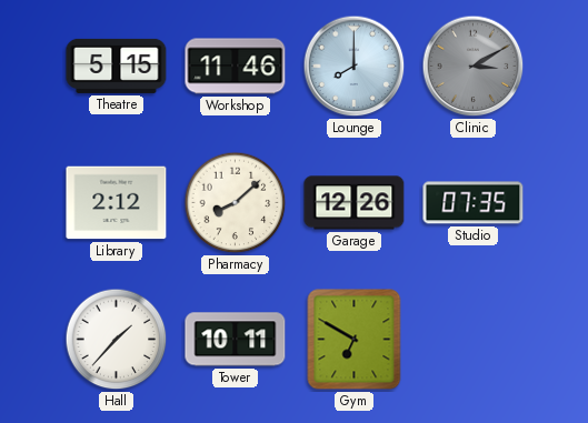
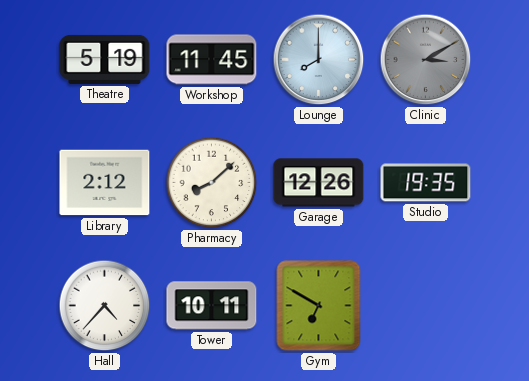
Theatre: 5:15 -> 5:19 (105, 59)
Workshop: 11:46 -> 11:45 (212, 60)
Studio: 07:35 -> 19:35 (426, 183)
Hall: 1:37 -> 4:37 (105, 306)
